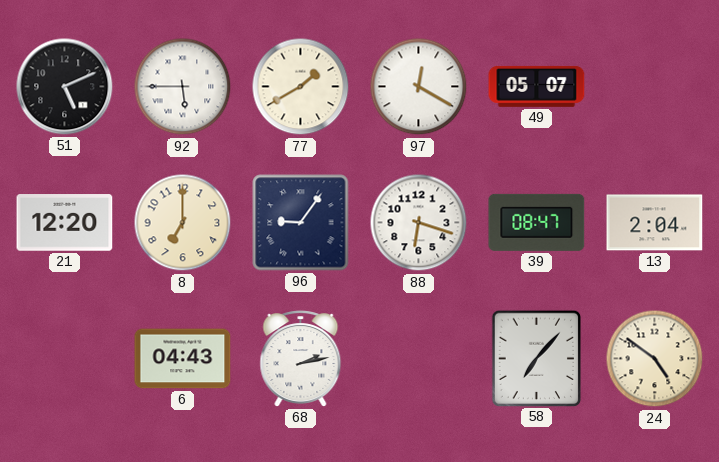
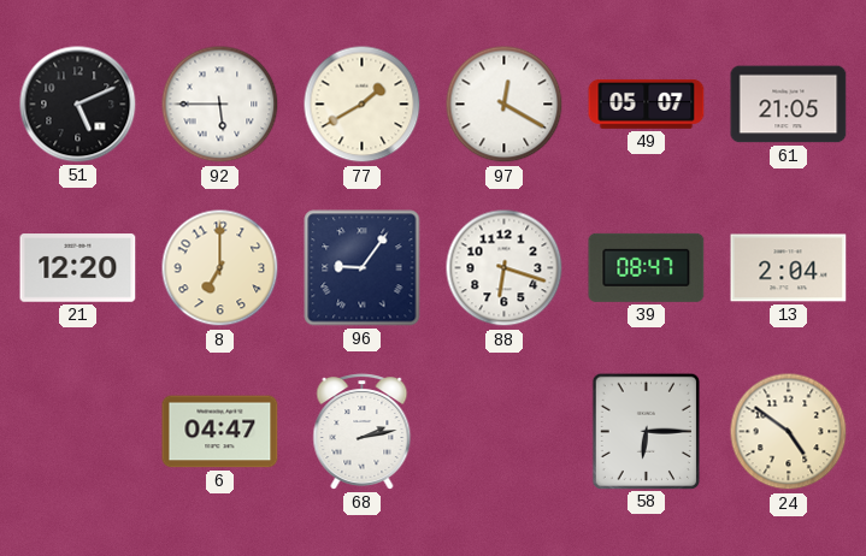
61: none -> 21:05 (789, 105)
6: 04:43 -> 04:47 (220, 432)
58: 7:07 -> 6:15 (646, 431)
